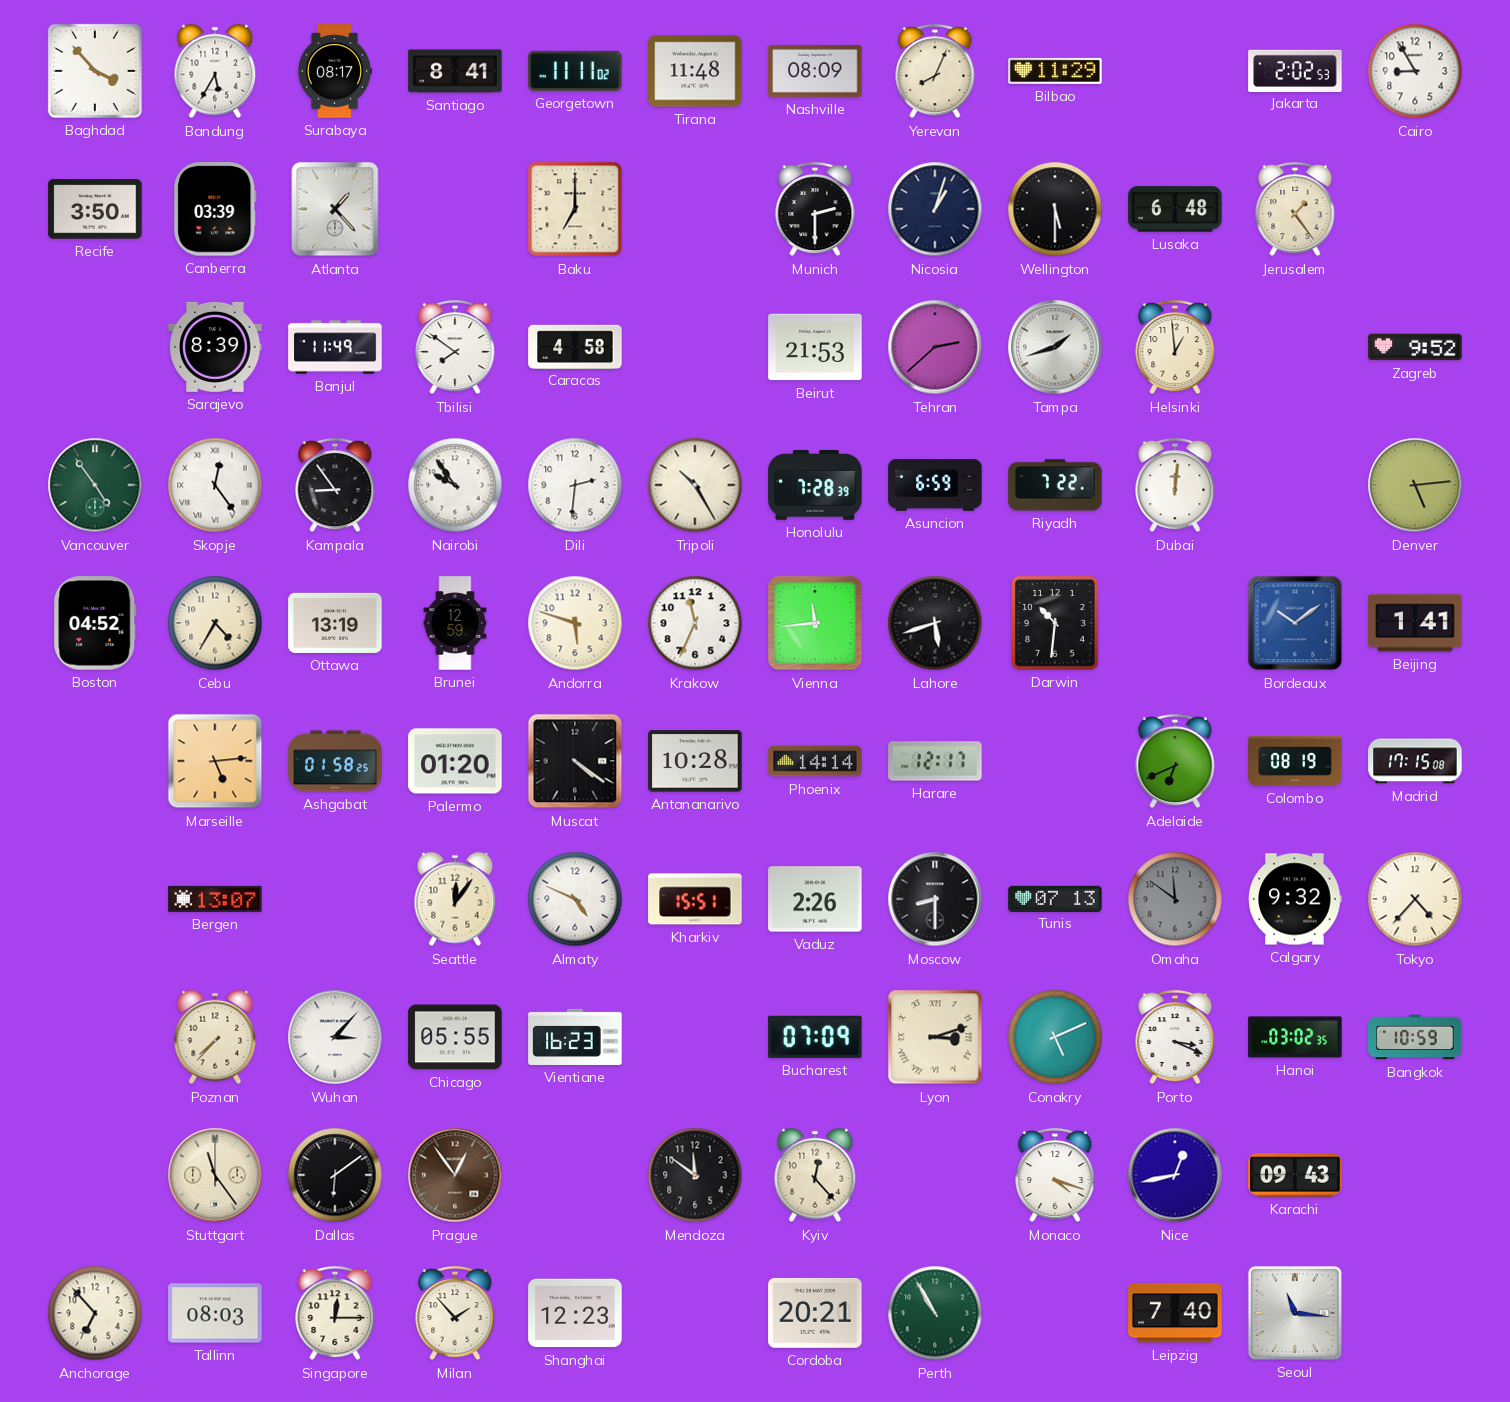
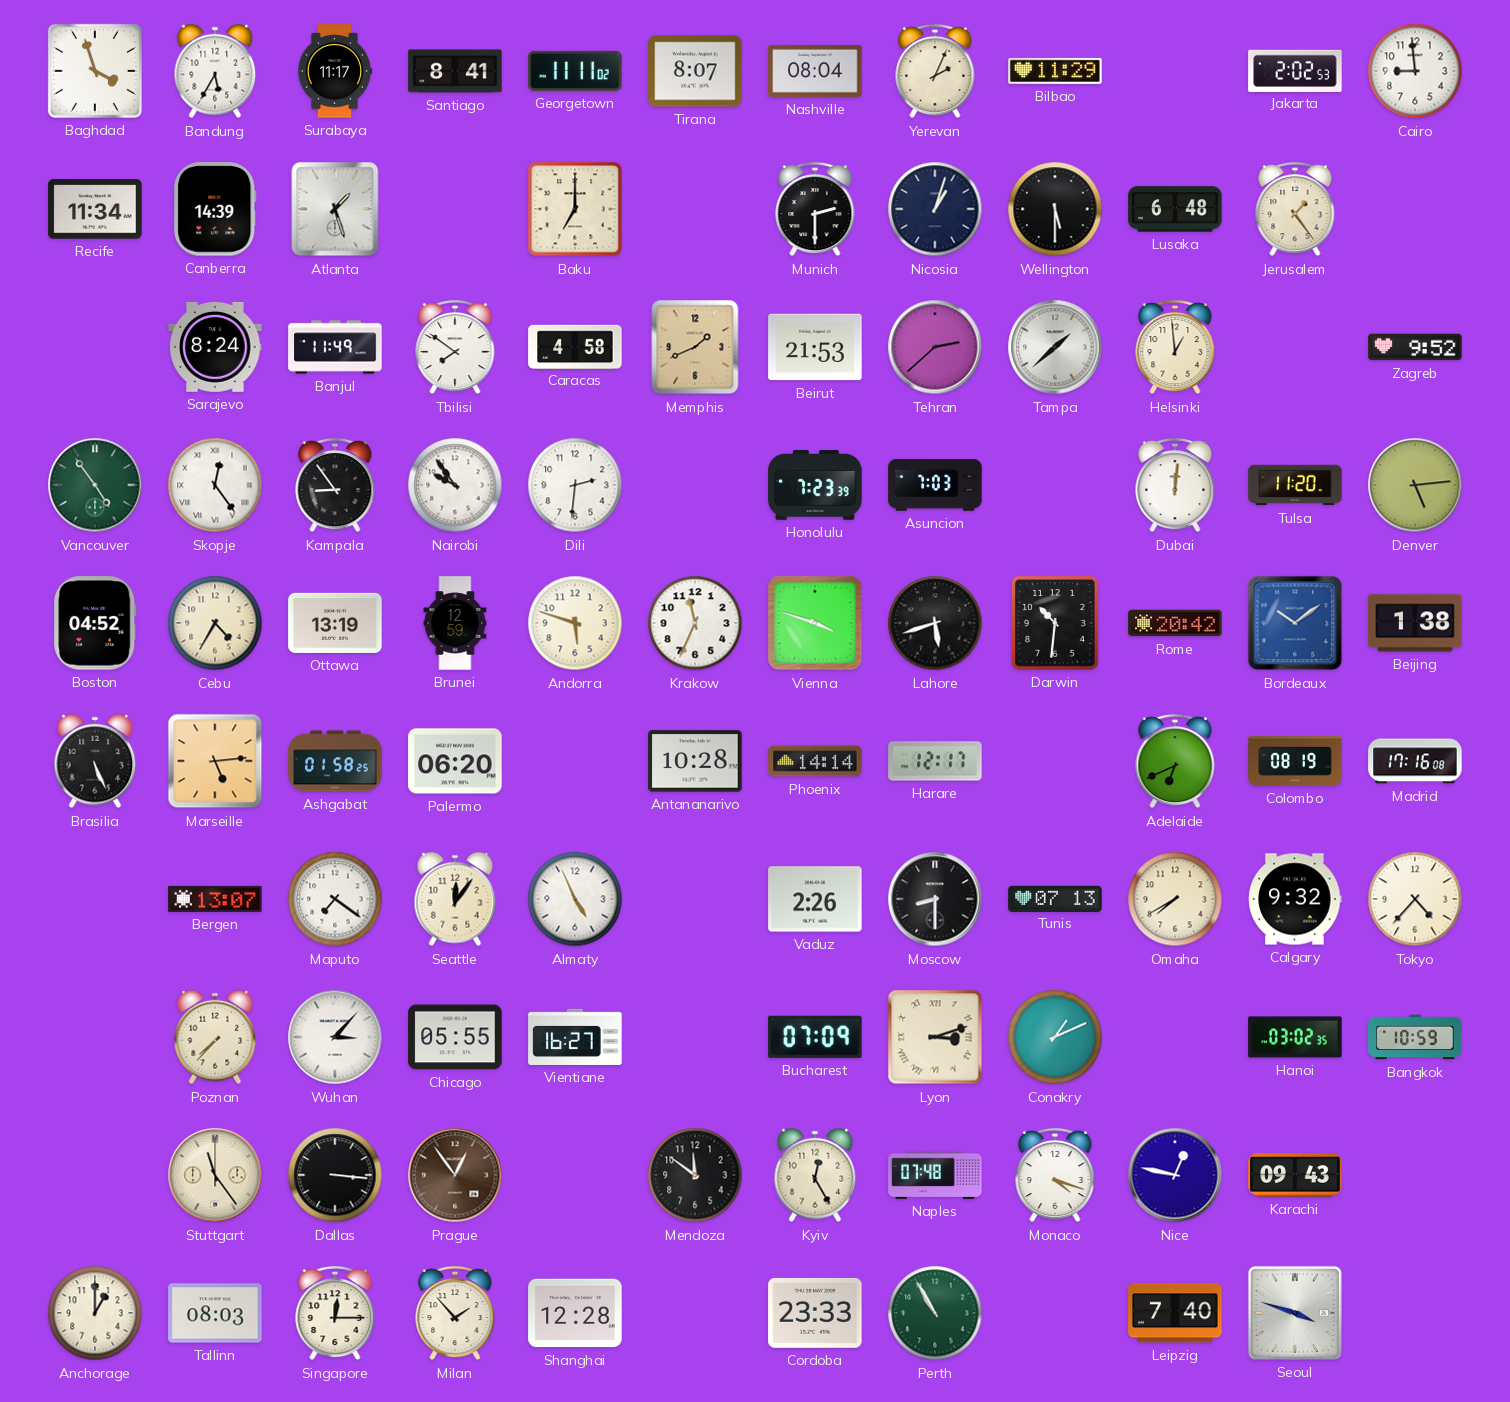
Baghdad: 3:53 -> 3:57 (95, 71)
Surabaya: 08:17 -> 11:17 (335, 71)
Tirana: 11:48 -> 8:07 (695, 71)
Nashville: 08:09 -> 08:04 (815, 71)
Yerevan: 8:04 -> 2:04 (935, 72)
Cairo: 8:55 -> 8:59 (1415, 71)
Recife: 3:50 -> 11:34 (95, 209)
Canberra: 03:39 -> 14:39 (215, 209)
Atlanta: 1:23 -> 1:27 (335, 209)
Sarajevo: 8:39 -> 8:24 (215, 347)
Memphis: none -> 1:41 (695, 347)
Tampa: 1:42 -> 1:38 (1055, 347)
Tripoli: 10:25 -> none (695, 485)
Honolulu: 7:28 -> 7:23 (815, 486)
Asuncion: 6:59 -> 7:03 (935, 485)
Riyadh: 7:22 -> none (1055, 485)
Tulsa: none -> 11:20 (1295, 485)
Vienna: 11:44 -> 3:48 (815, 623)
Rome: none -> 20:42 (1175, 623)
Beijing: 1:41 -> 1:38 (1415, 623)
Brasilia: none -> 5:26 (95, 761)
Palermo: 01:20 -> 06:20 (455, 761)
Muscat: 4:21 -> none (575, 761)
Madrid: 17:15 -> 17:16 (1415, 761)
Maputo: none -> 7:21 (335, 899)
Almaty: 4:49 -> 4:56 (575, 899)
Kharkiv: 15:51 -> none (695, 899)
Omaha: 11:51 -> 7:40 (1175, 899)
Omaha dial: grey -> cream (1175, 899)
Vientiane: 16:23 -> 16:27 (575, 1037)
Conakry: 5:11 -> 1:11 (1055, 1037)
Porto: 3:19 -> none (1175, 1038)
Dallas: 6:09 -> 3:16 (335, 1175)
Kyiv: 12:23 -> 12:25 (815, 1175)
Naples: none -> 07:48 (935, 1175)
Nice: 12:43 -> 12:47 (1175, 1175)
Anchorage: 6:53 -> 1:00 (95, 1313)
Shanghai: 12:23 -> 12:28 (575, 1313)
Cordoba: 20:21 -> 23:33 (815, 1313)
Seoul: 11:16 -> 3:48 (1295, 1313)
